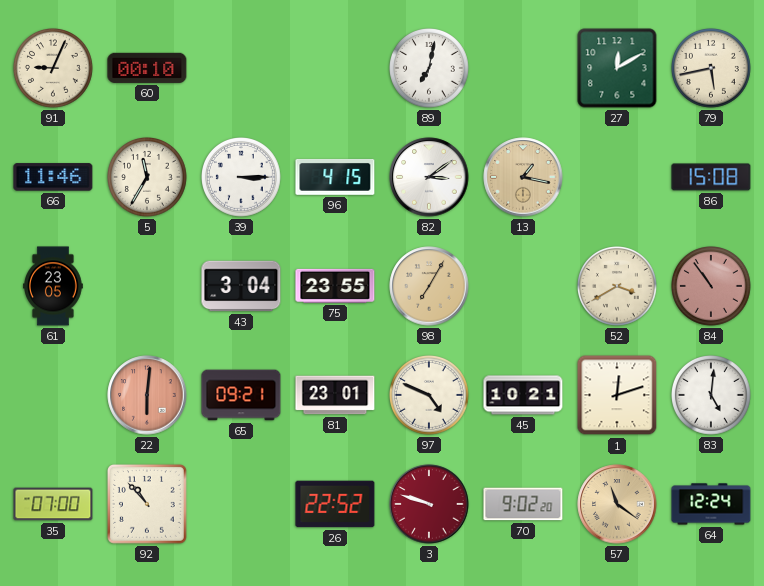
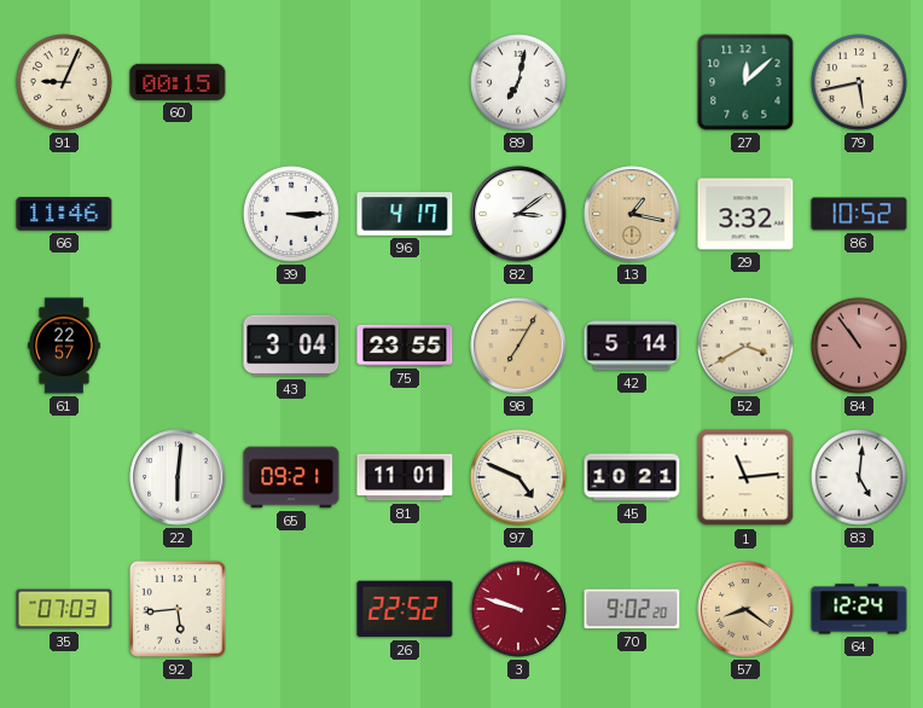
60: 00:10 -> 00:15 (178, 82)
27: 12:10 -> 12:08 (745, 82)
5: 11:35 -> none (148, 178)
96: 4:15 -> 4:17 (405, 214)
29: none -> 3:32 (745, 214)
86: 15:08 -> 10:52 (859, 214)
61: 23:05 -> 22:57 (65, 346)
42: none -> 5:14 (632, 346)
22 dial: salmon -> white (178, 477)
81: 23:01 -> 11:01 (405, 477)
1: 12:12 -> 11:14 (745, 477)
35: 07:00 -> 07:03 (64, 609)
92: 10:53 -> 5:44 (178, 609)
57: 11:21 -> 8:21 (745, 609)
